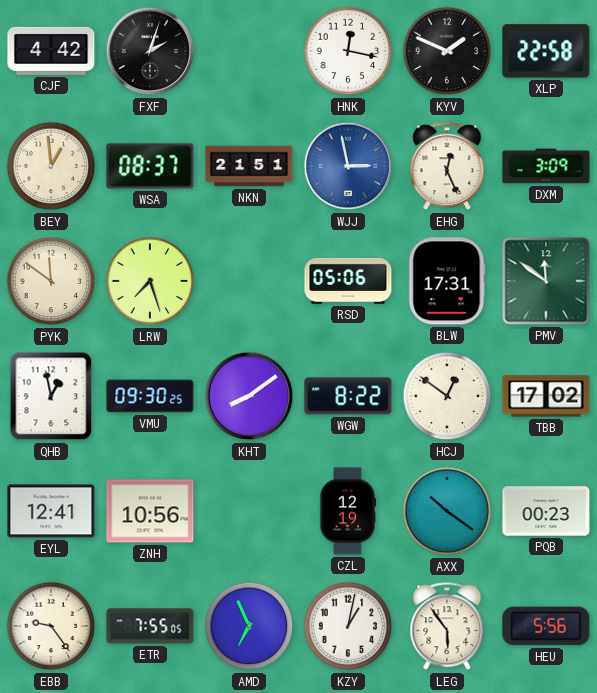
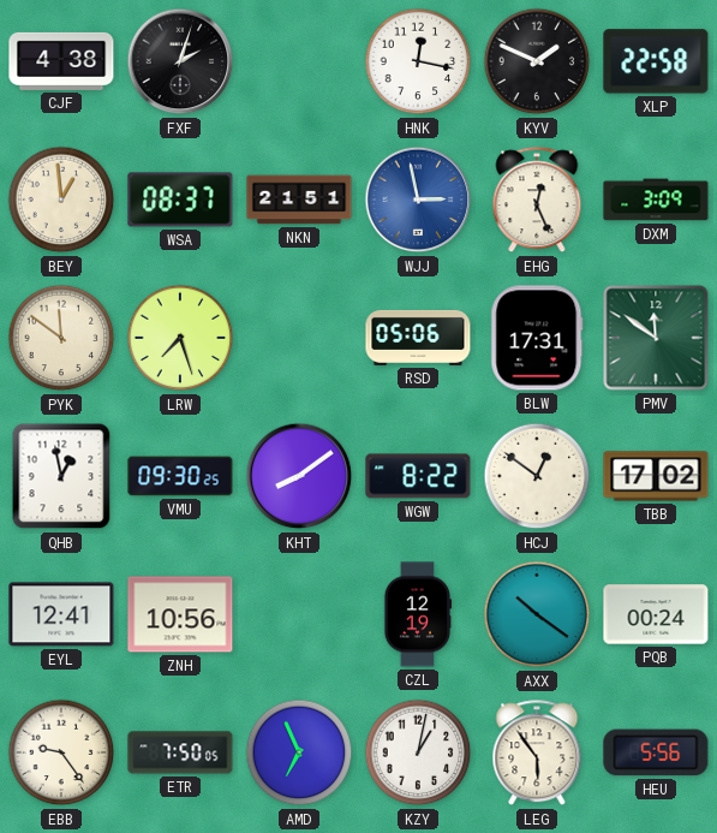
CJF: 4:42 -> 4:38 (61, 61)
PQB: 00:23 -> 00:24 (656, 614)
ETR: 7:55 -> 7:50 (180, 752)
